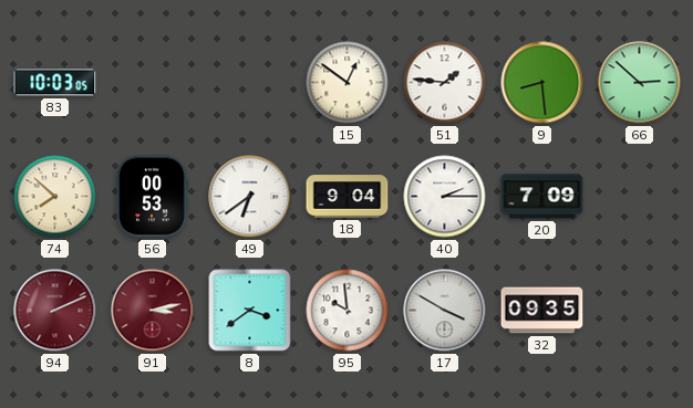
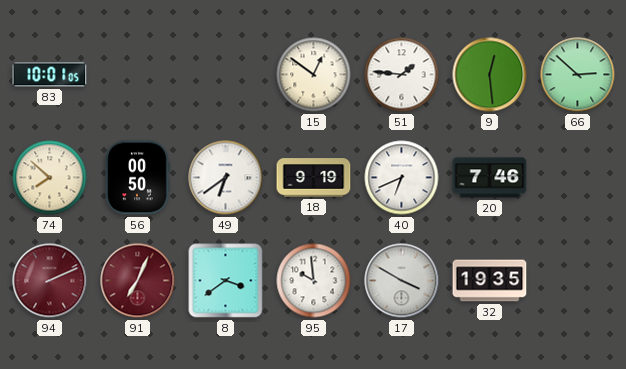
83: 10:03 -> 10:01 (50, 75)
9: 8:29 -> 12:29 (490, 75)
56: 00:53 -> 00:50 (137, 178)
18: 9:04 -> 9:19 (314, 178)
40: 2:15 -> 6:41 (402, 178)
20: 7:09 -> 7:46 (490, 178)
91: 3:13 -> 7:04 (138, 281)
32: 09:35 -> 19:35 (490, 281)
